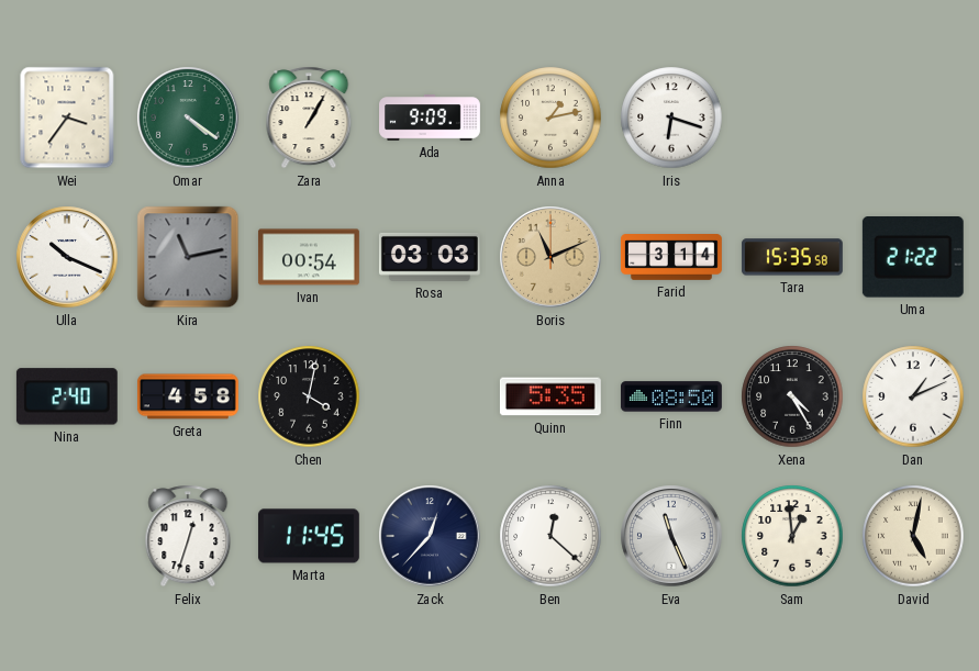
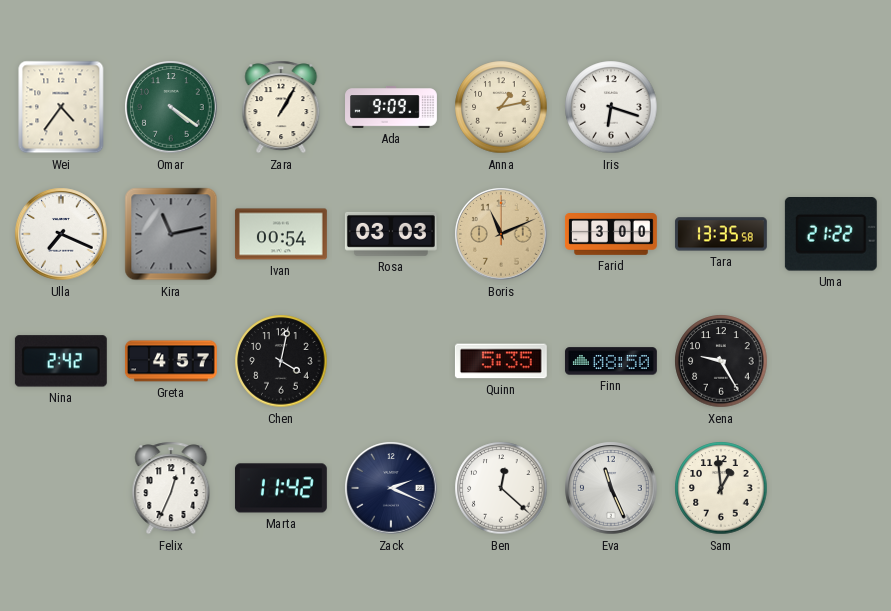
Wei: 3:36 -> 4:36 (61, 107)
Ulla: 10:19 -> 7:19 (61, 234)
Farid: 3:14 -> 3:00 (611, 235)
Tara: 15:35 -> 13:35 (721, 234)
Nina: 2:40 -> 2:42 (61, 361)
Greta: 4:58 -> 4:57 (171, 361)
Xena: 4:25 -> 9:25 (721, 361)
Dan: 1:11 -> none (913, 396)
Felix: 12:33 -> 12:34 (171, 488)
Marta: 11:45 -> 11:42 (281, 488)
Zack: 12:37 -> 2:19 (391, 488)
David: 5:02 -> none (913, 536)
